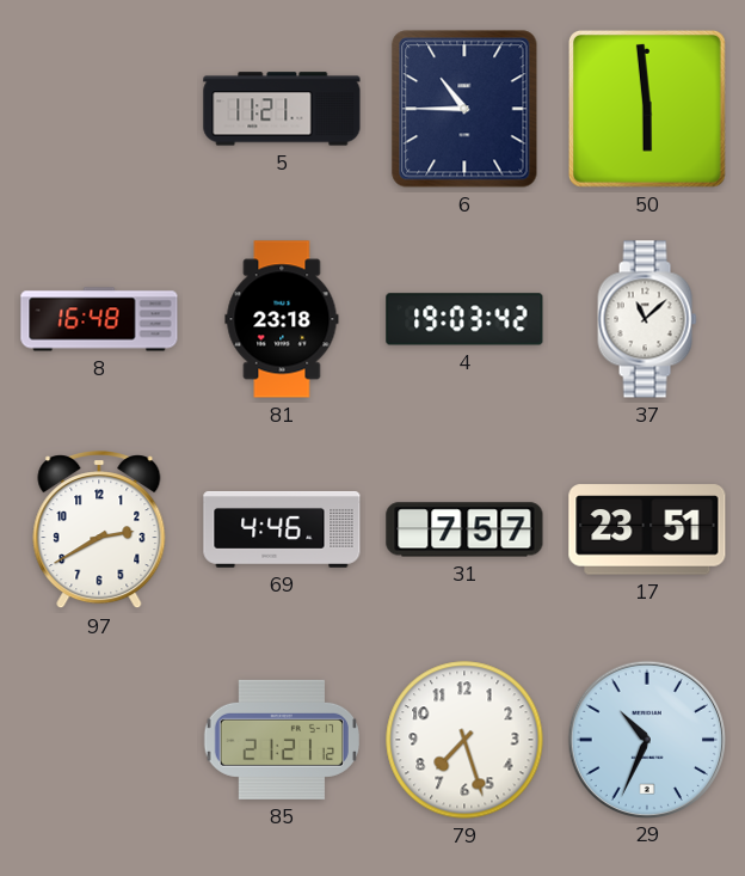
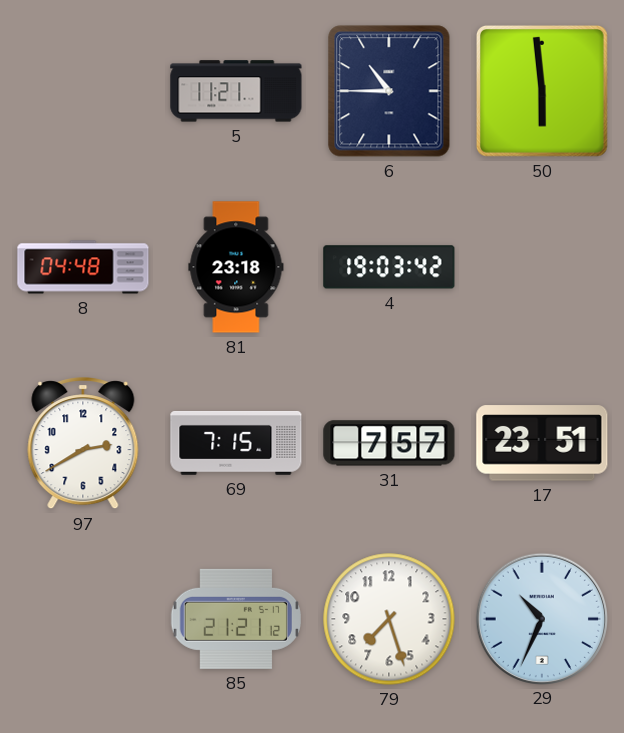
8: 16:48 -> 04:48 (83, 267)
37: 11:08 -> none (647, 319)
69: 4:46 -> 7:15 (236, 443)
